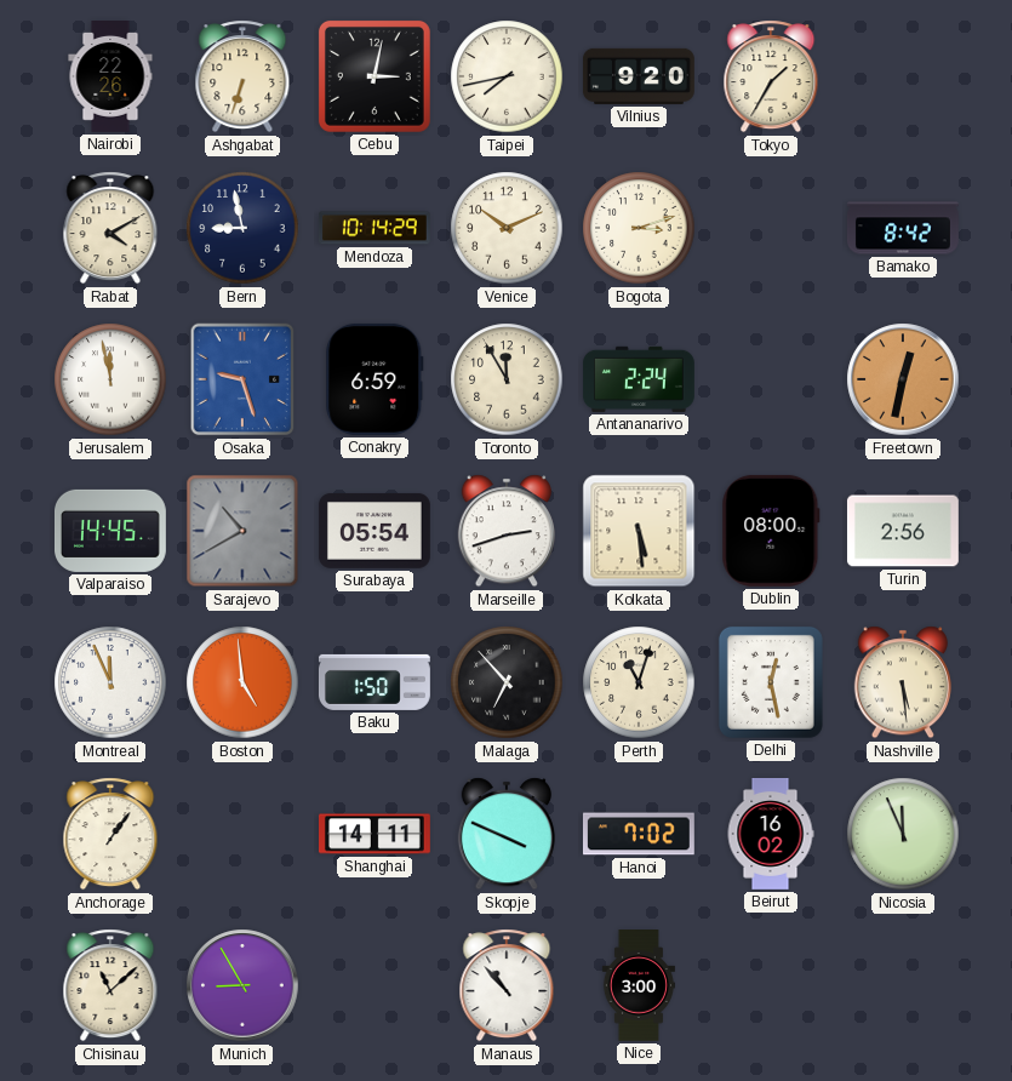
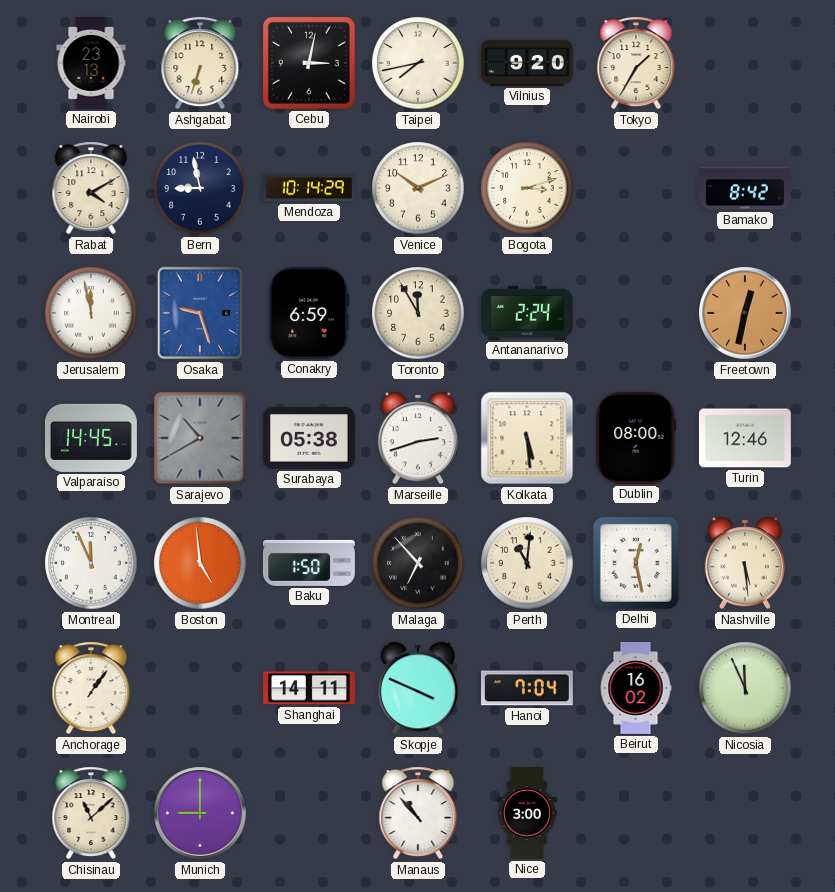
Nairobi: 22:26 -> 23:13 (91, 64)
Surabaya: 05:54 -> 05:38 (309, 438)
Turin: 2:56 -> 12:46 (745, 438)
Perth: 11:03 -> 11:01 (527, 563)
Hanoi: 7:02 -> 7:04 (527, 688)
Munich: 8:55 -> 9:00 (200, 813)
